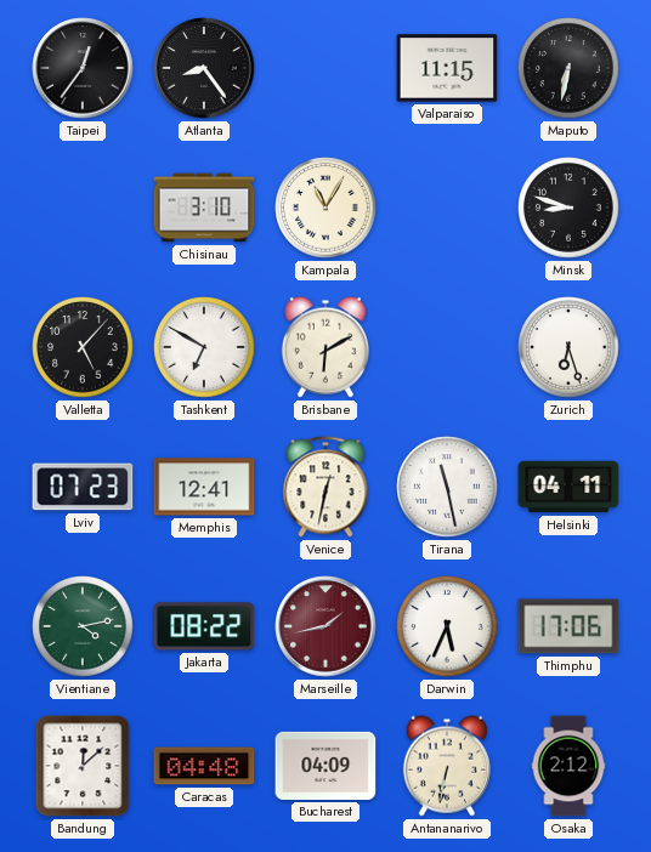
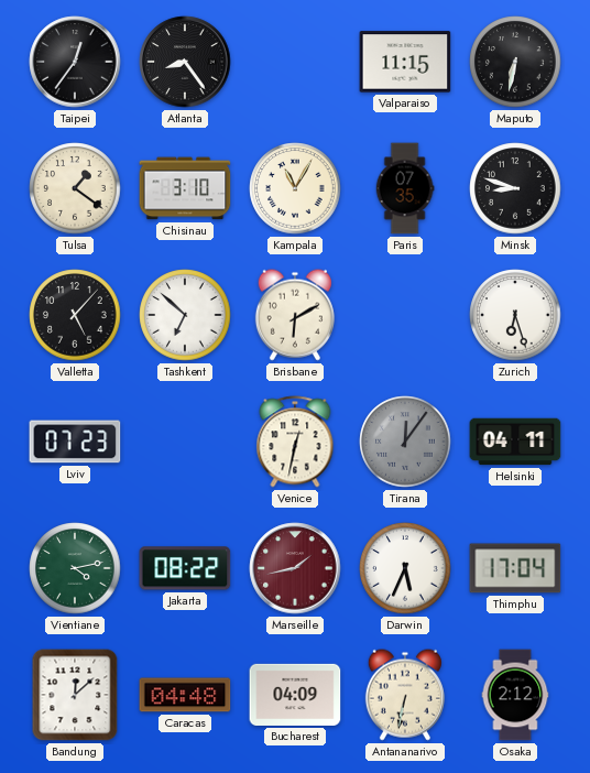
Tulsa: none -> 1:21 (75, 188)
Paris: none -> 07:35 (405, 188)
Tashkent: 6:50 -> 6:52 (185, 315)
Memphis: 12:41 -> none (204, 487)
Tirana: 11:28 -> 12:06 (405, 442)
Tirana dial: white -> grey (405, 442)
Thimphu: 17:06 -> 17:04 (515, 568)
